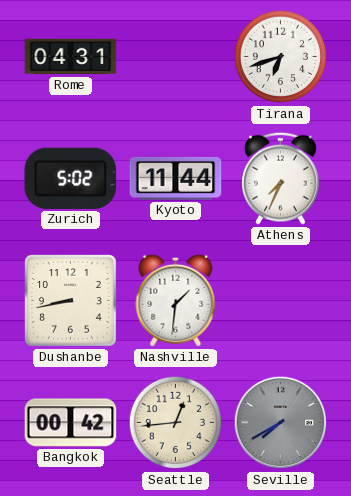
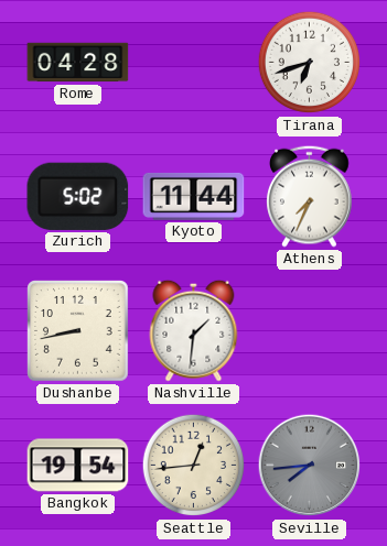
Rome: 04:31 -> 04:28 (78, 63)
Bangkok: 00:42 -> 19:54 (78, 466)
Seville: 7:40 -> 7:44 (310, 466)
